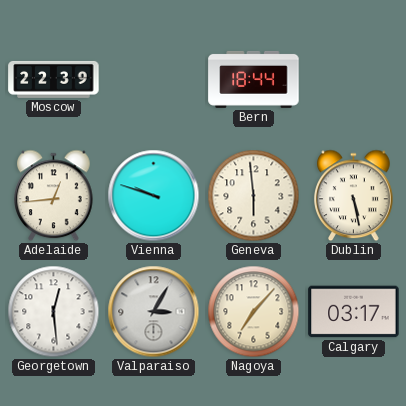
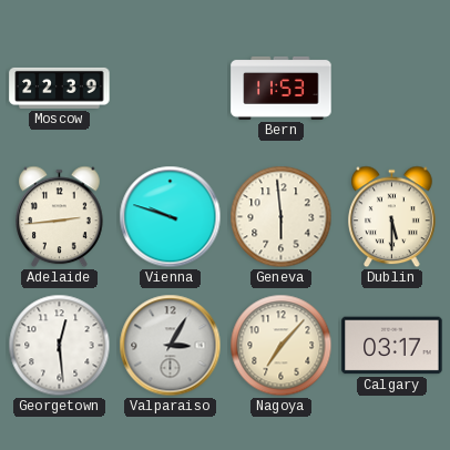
Bern: 18:44 -> 11:53 (282, 88)
Adelaide: 12:44 -> 2:44 (60, 217)
Dublin: 5:28 -> 5:30 (392, 217)
